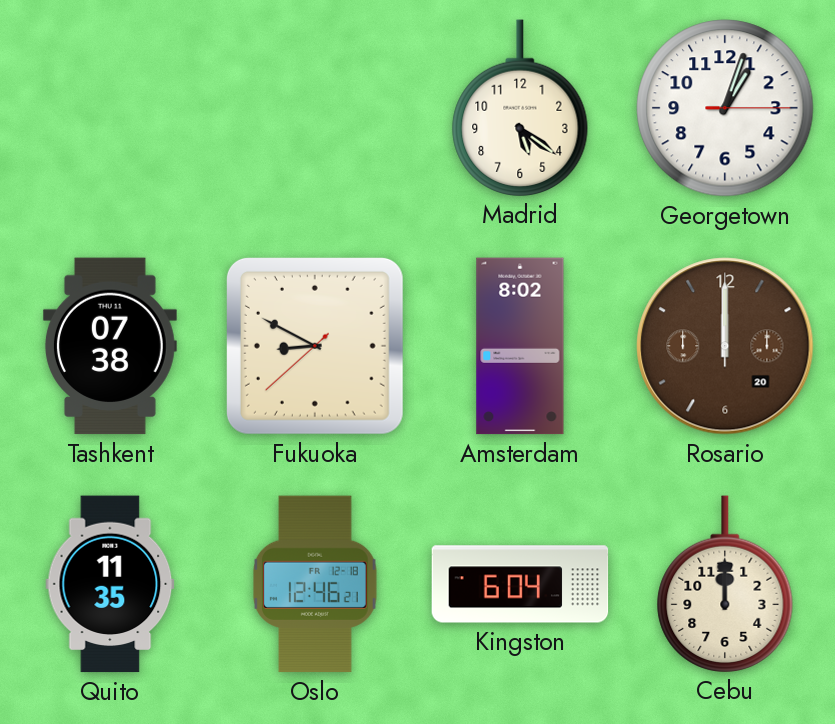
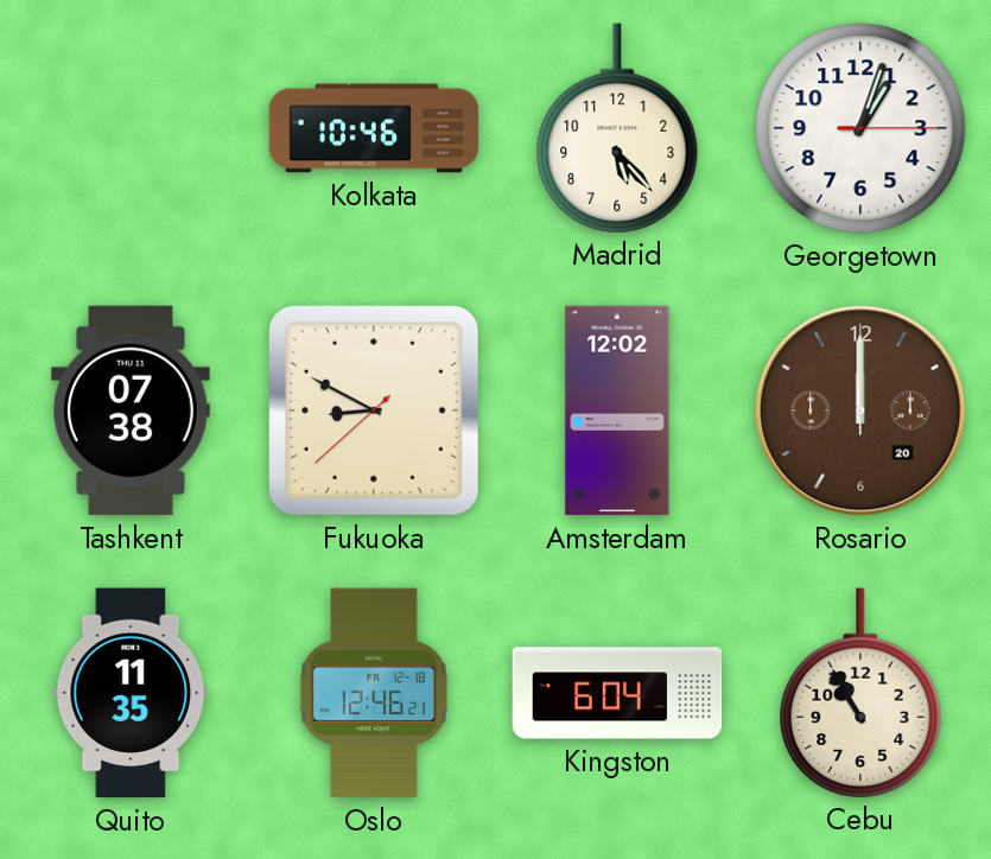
Kolkata: none -> 10:46 (374, 128)
Madrid: 5:21 -> 5:23 (617, 128)
Amsterdam: 8:02 -> 12:02 (617, 411)
Cebu: 12:00 -> 10:55 (860, 693)
